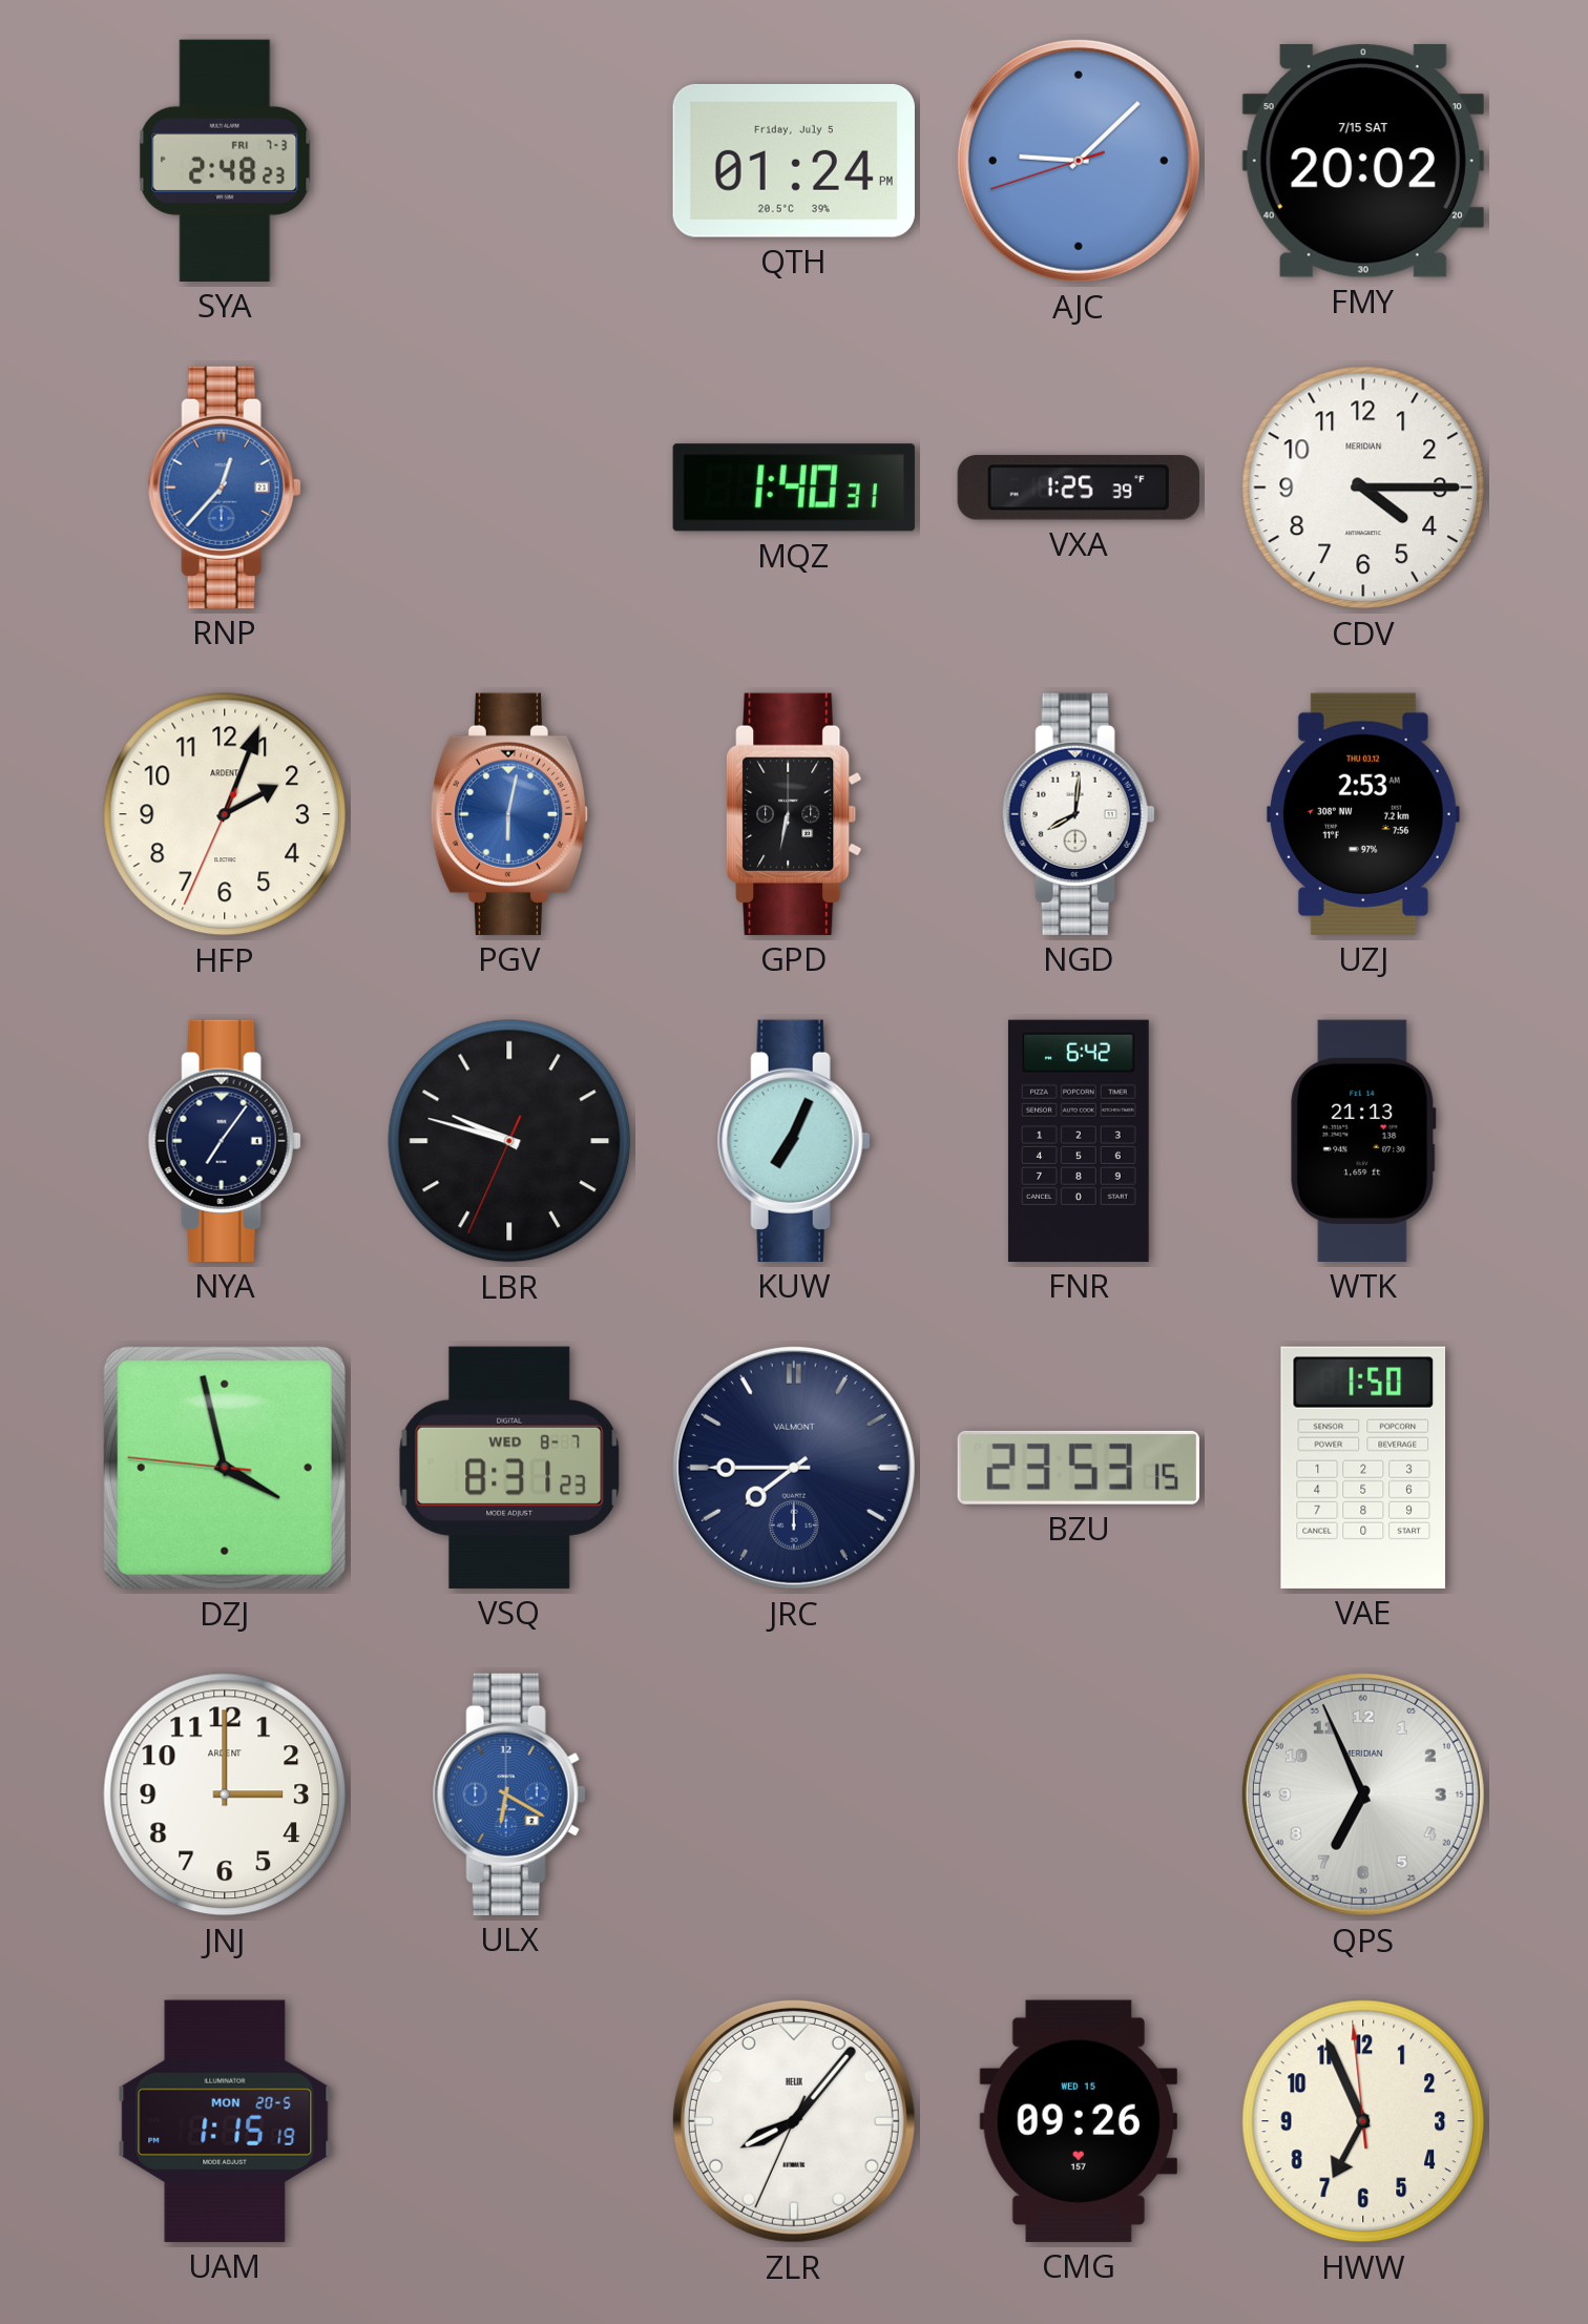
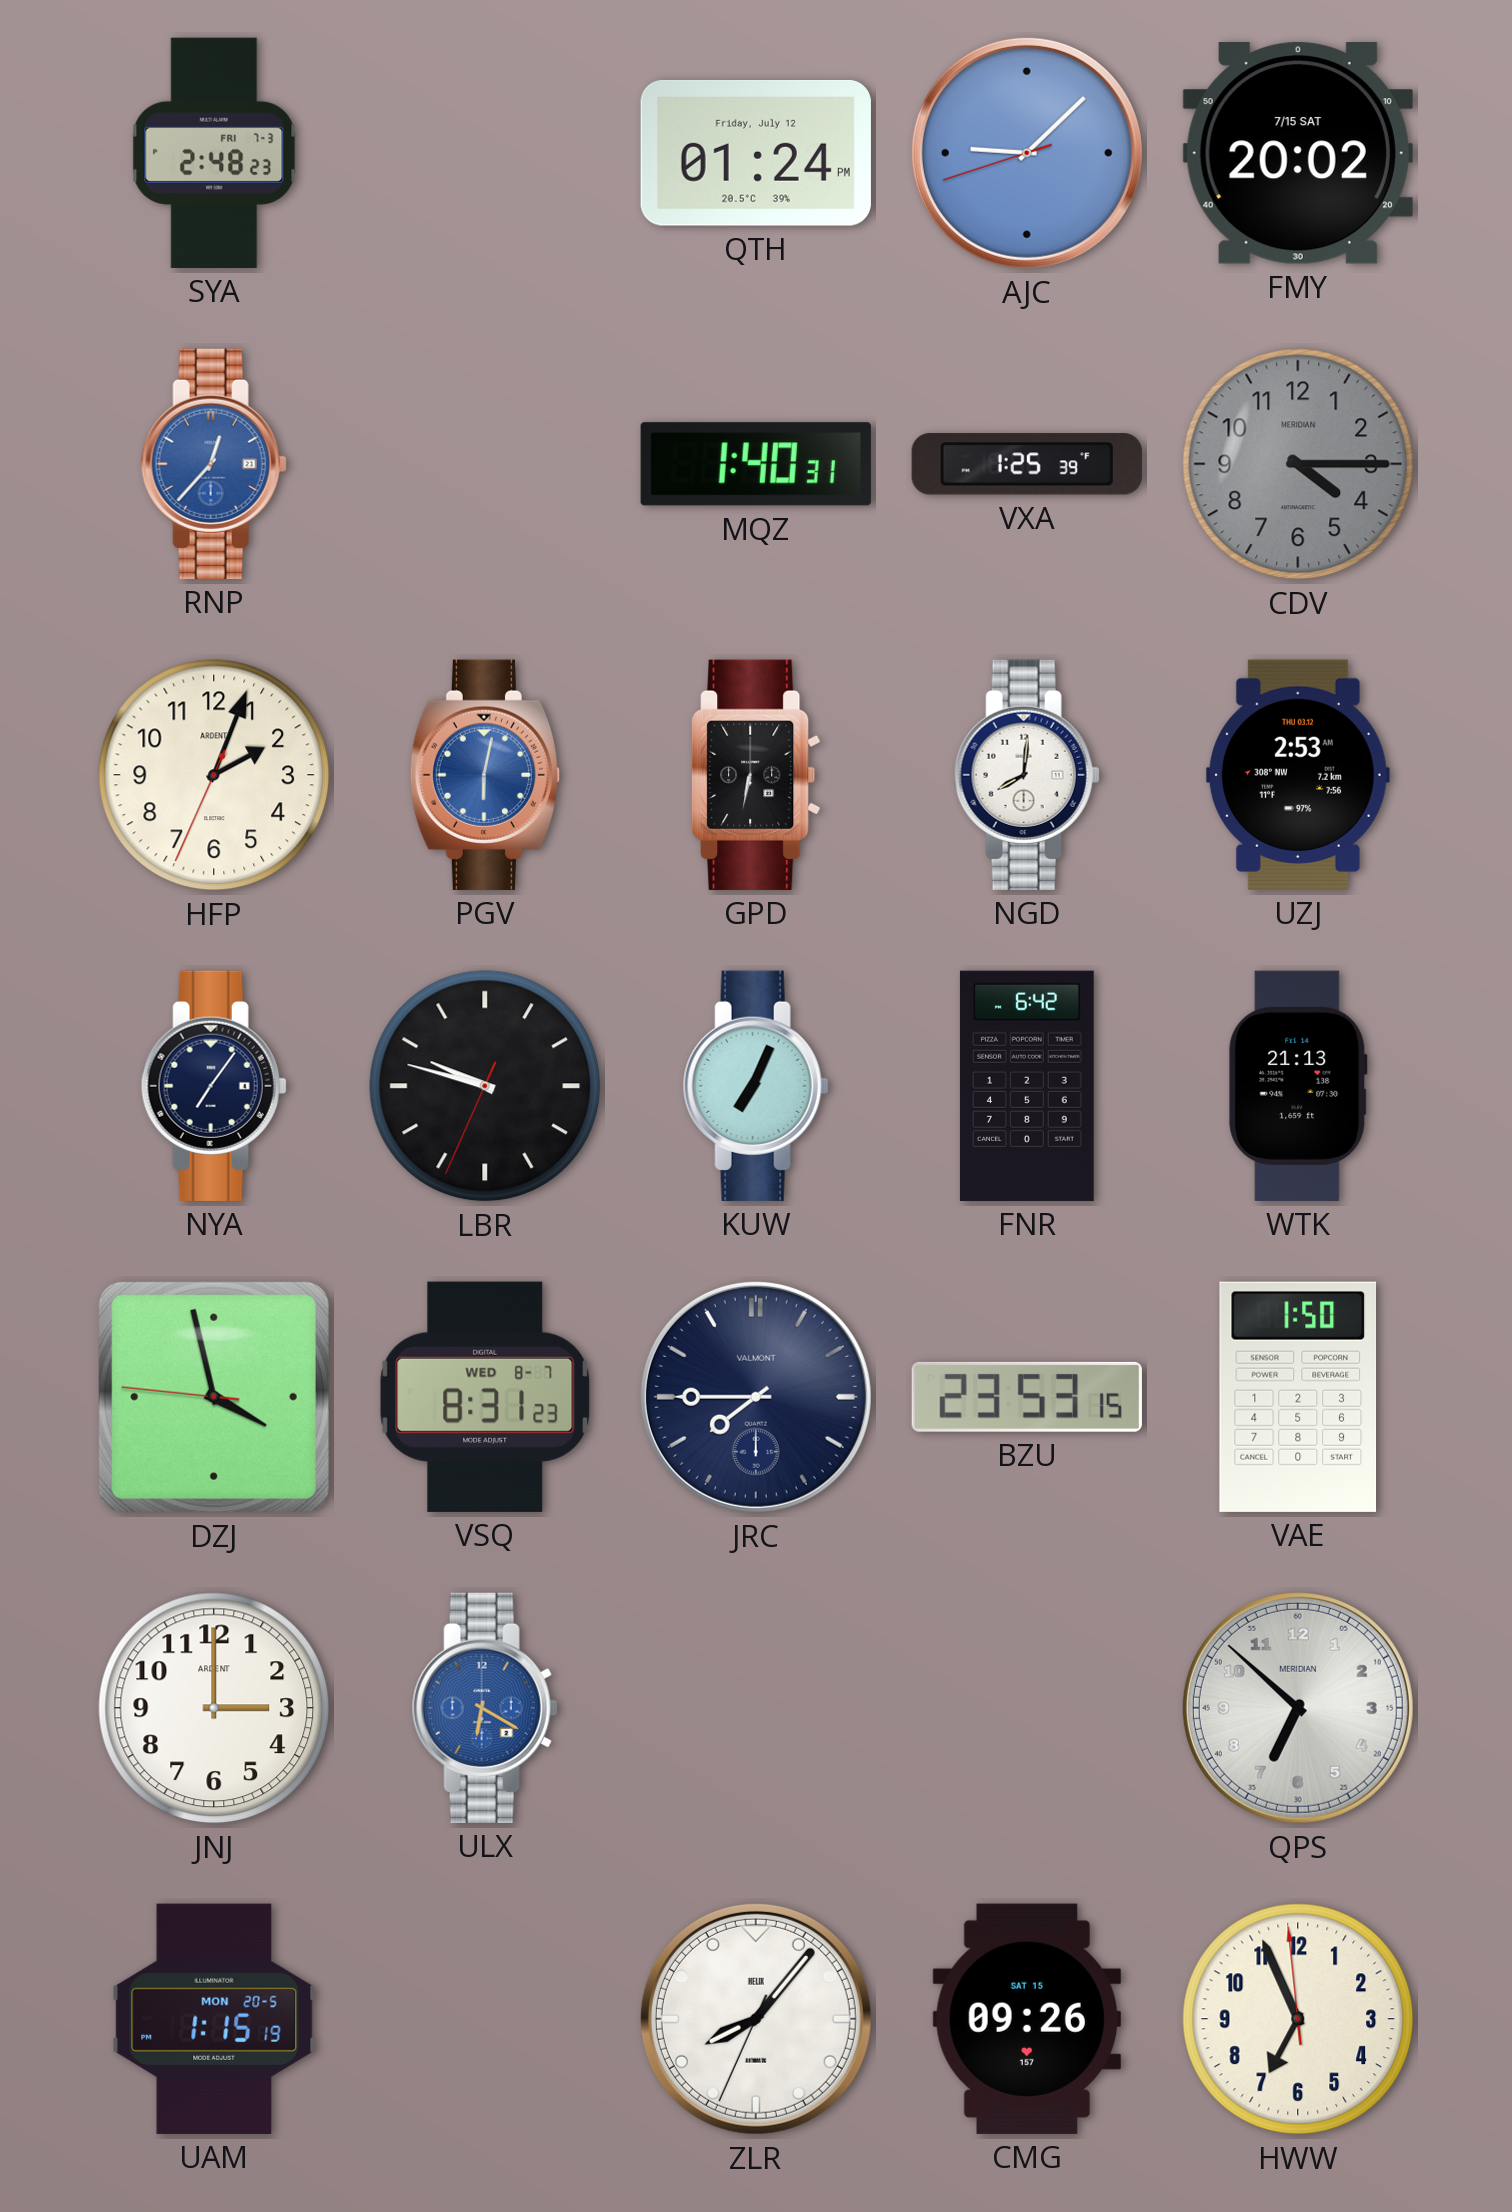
QTH date: Friday, July 5 -> Friday, July 12 (756, 153)
CDV dial: white -> grey (1298, 464)
QPS: 6:56 -> 6:52 (1298, 1708)
CMG date: WED 15 -> SAT 15 (1027, 2019)
